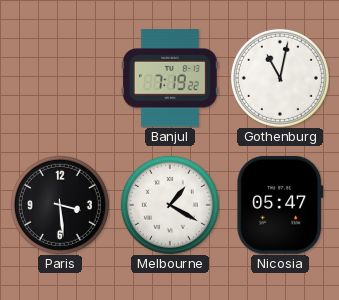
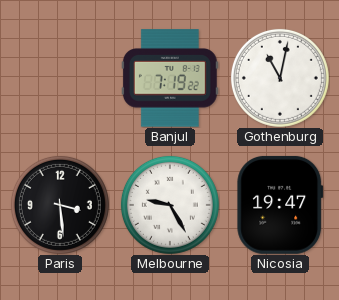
Melbourne: 1:20 -> 9:25 (170, 205)
Nicosia: 05:47 -> 19:47 (280, 205)
